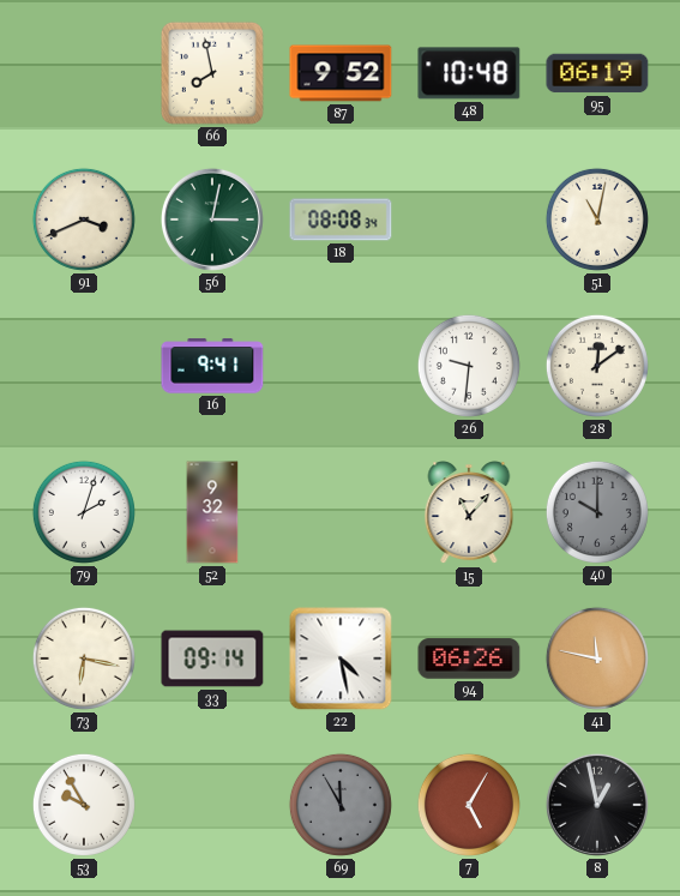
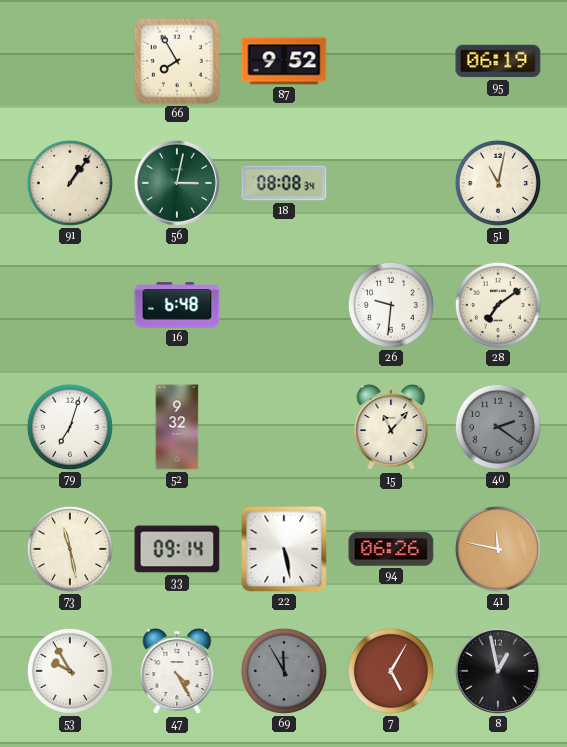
66: 7:58 -> 7:55 (177, 61)
48: 10:48 -> none (469, 73)
91: 3:41 -> 1:06 (70, 183)
16: 9:41 -> 6:48 (177, 305)
28: 12:09 -> 7:09 (498, 305)
79: 2:03 -> 7:03 (70, 427)
40: 10:00 -> 2:21 (498, 427)
73: 6:17 -> 11:28 (70, 549)
22: 4:28 -> 5:28 (284, 549)
47: none -> 4:25 (177, 672)
